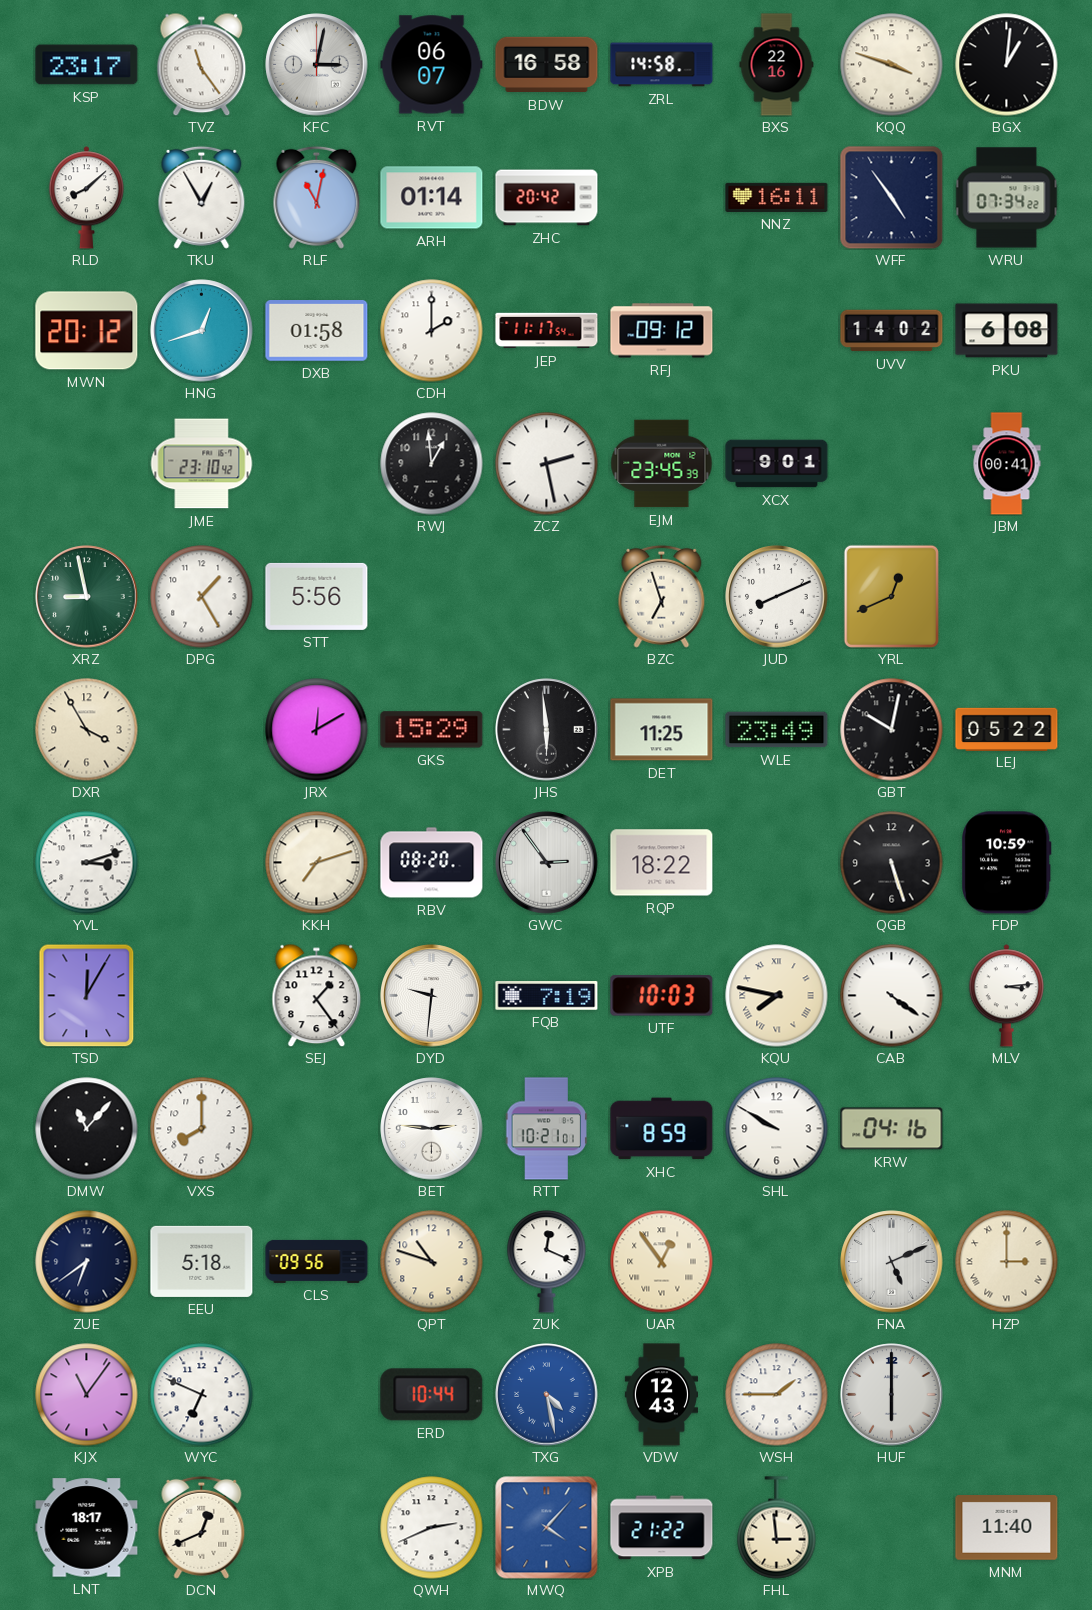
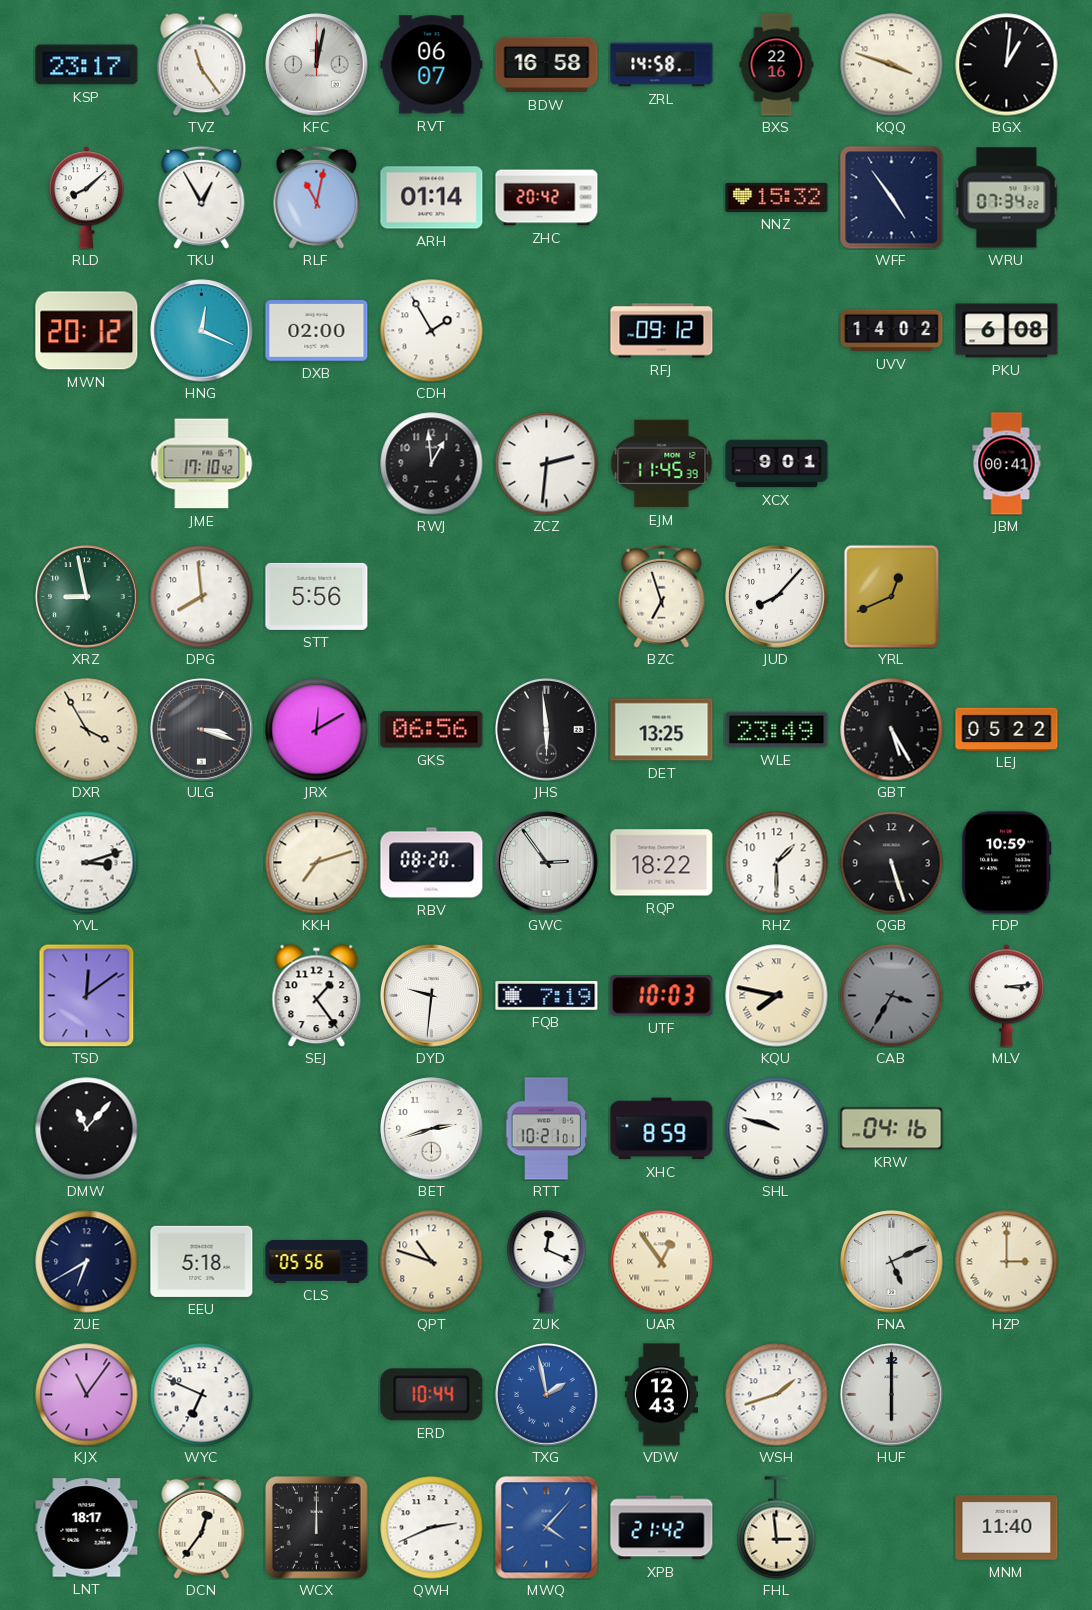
KFC: 3:02 -> 12:02 (317, 65)
NNZ: 16:11 -> 15:32 (777, 197)
HNG: 12:42 -> 12:19 (202, 331)
DXB: 01:58 -> 02:00 (317, 331)
CDH: 2:00 -> 1:55 (432, 331)
JEP: 11:17 -> none (547, 331)
JME: 23:10 -> 17:10 (201, 464)
ZCZ: 2:28 -> 2:31 (547, 464)
EJM: 23:45 -> 11:45 (662, 464)
DPG: 1:25 -> 7:59 (202, 597)
JUD: 8:11 -> 8:07 (777, 597)
ULG: none -> 3:18 (202, 730)
GKS: 15:29 -> 06:56 (432, 730)
DET: 11:25 -> 13:25 (662, 730)
GBT: 10:02 -> 5:25 (892, 730)
RHZ: none -> 1:30 (777, 863)
TSD: 12:05 -> 12:09 (87, 995)
CAB: 4:21 -> 3:35 (892, 996)
CAB dial: white -> grey (892, 996)
VXS: 8:00 -> none (202, 1129)
BET: 2:46 -> 2:42 (432, 1129)
SHL: 9:50 -> 9:48 (777, 1129)
ZUE: 6:39 -> 6:40 (87, 1262)
CLS: 09:56 -> 05:56 (317, 1261)
TXG: 4:28 -> 1:58 (547, 1395)
WSH: 1:45 -> 1:42 (777, 1395)
DCN: 12:41 -> 12:36 (202, 1527)
WCX: none -> 12:00 (317, 1528)
XPB: 21:22 -> 21:42 (662, 1528)
